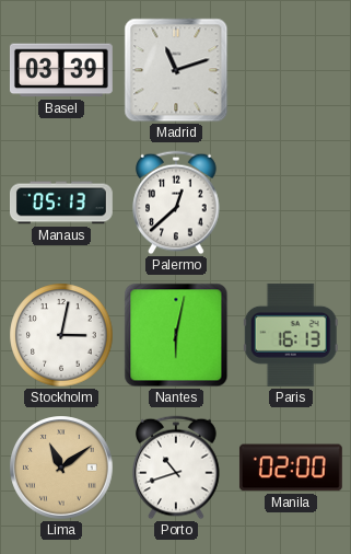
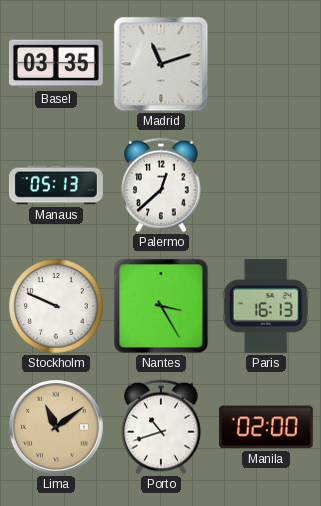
Basel: 03:39 -> 03:35 (56, 64)
Stockholm: 3:02 -> 9:49 (56, 306)
Nantes: 6:02 -> 3:25 (161, 306)
